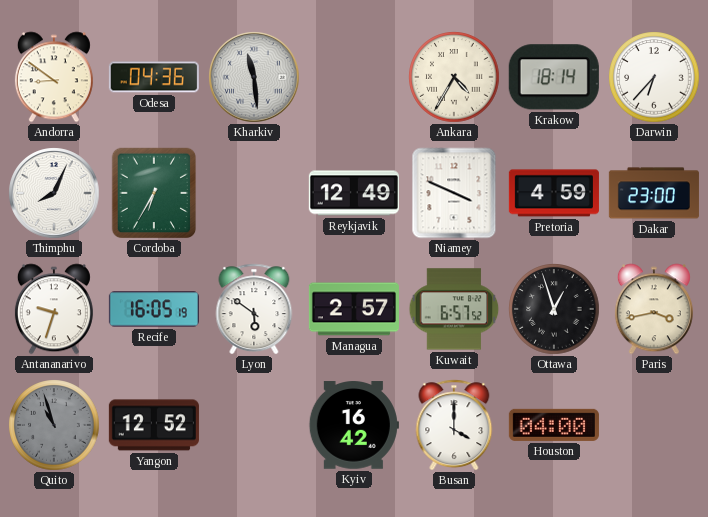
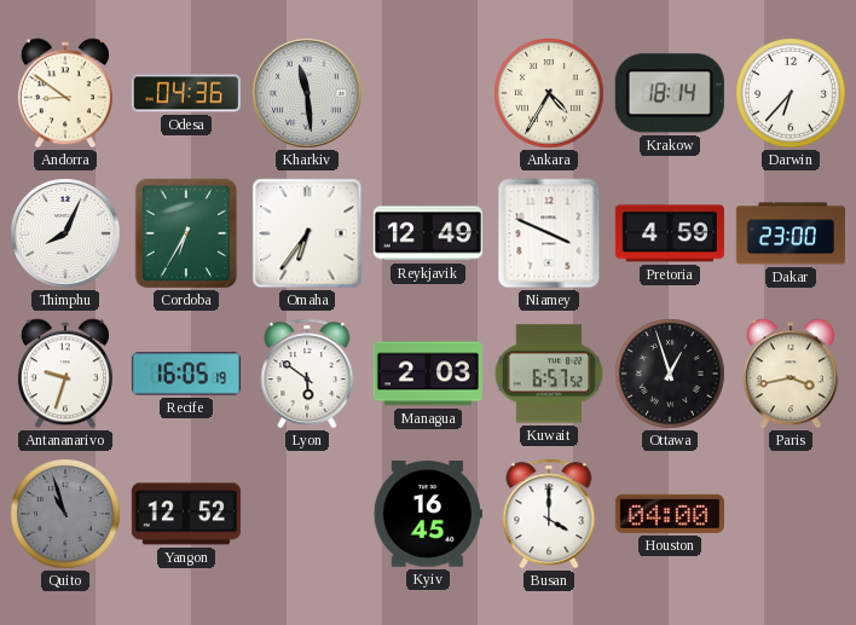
Omaha: none -> 6:36 (307, 233)
Managua: 2:57 -> 2:03 (428, 374)
Kyiv: 16:42 -> 16:45 (428, 514)
